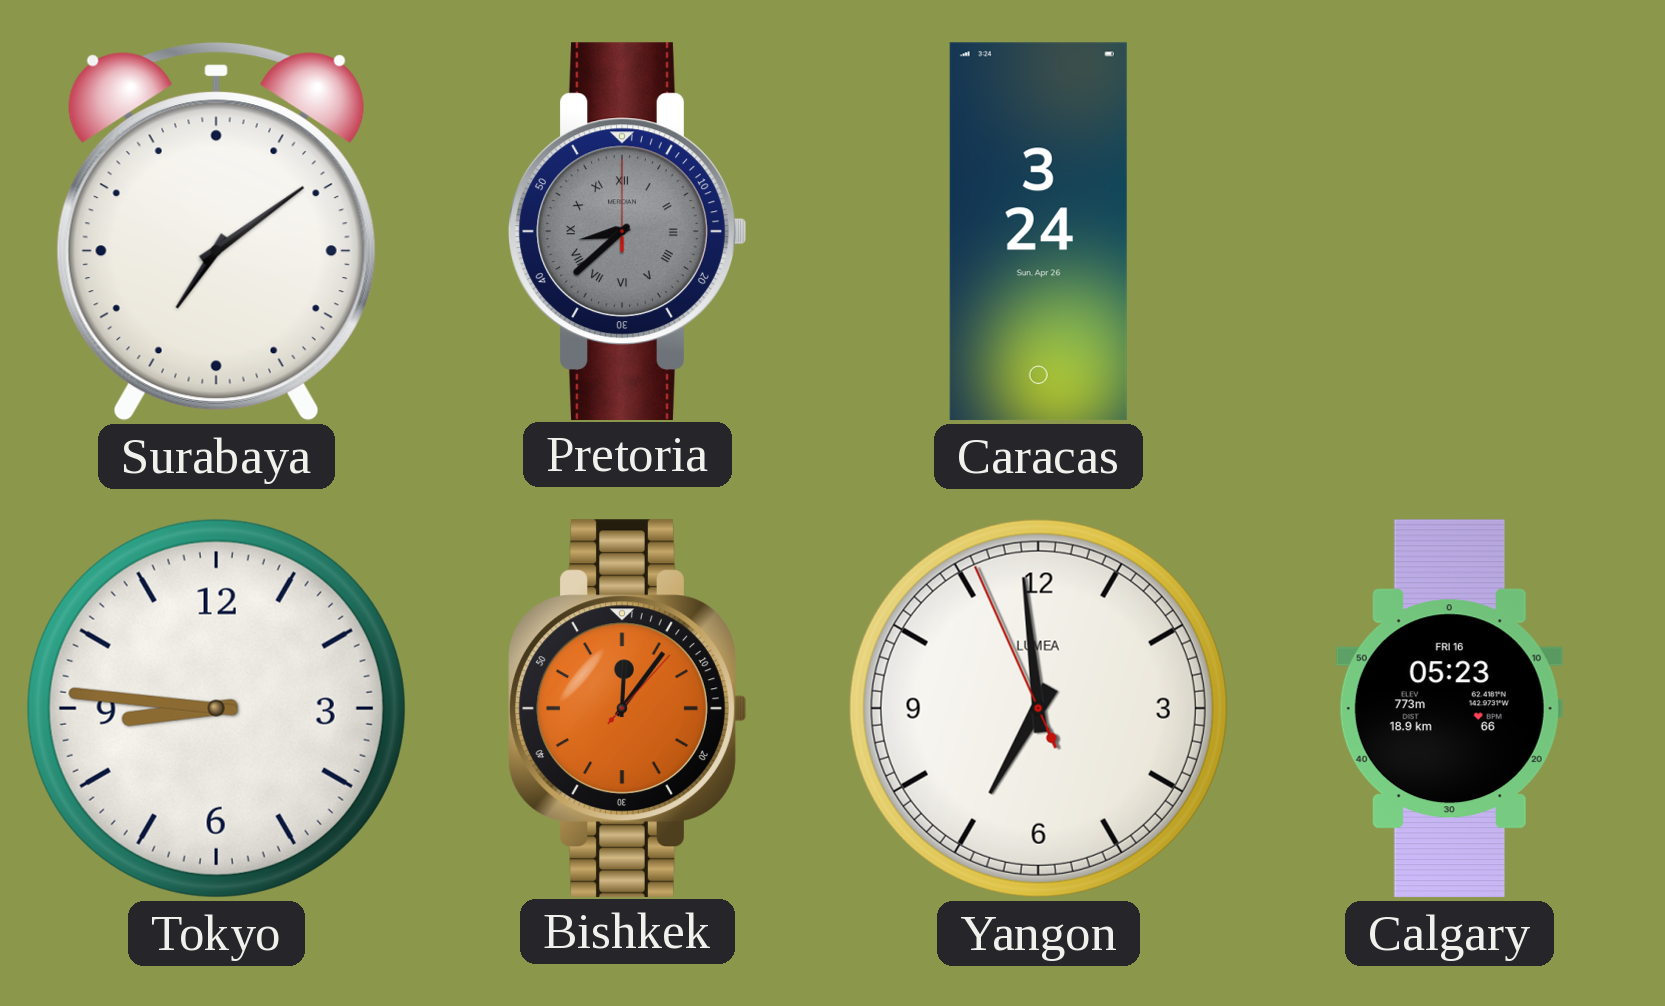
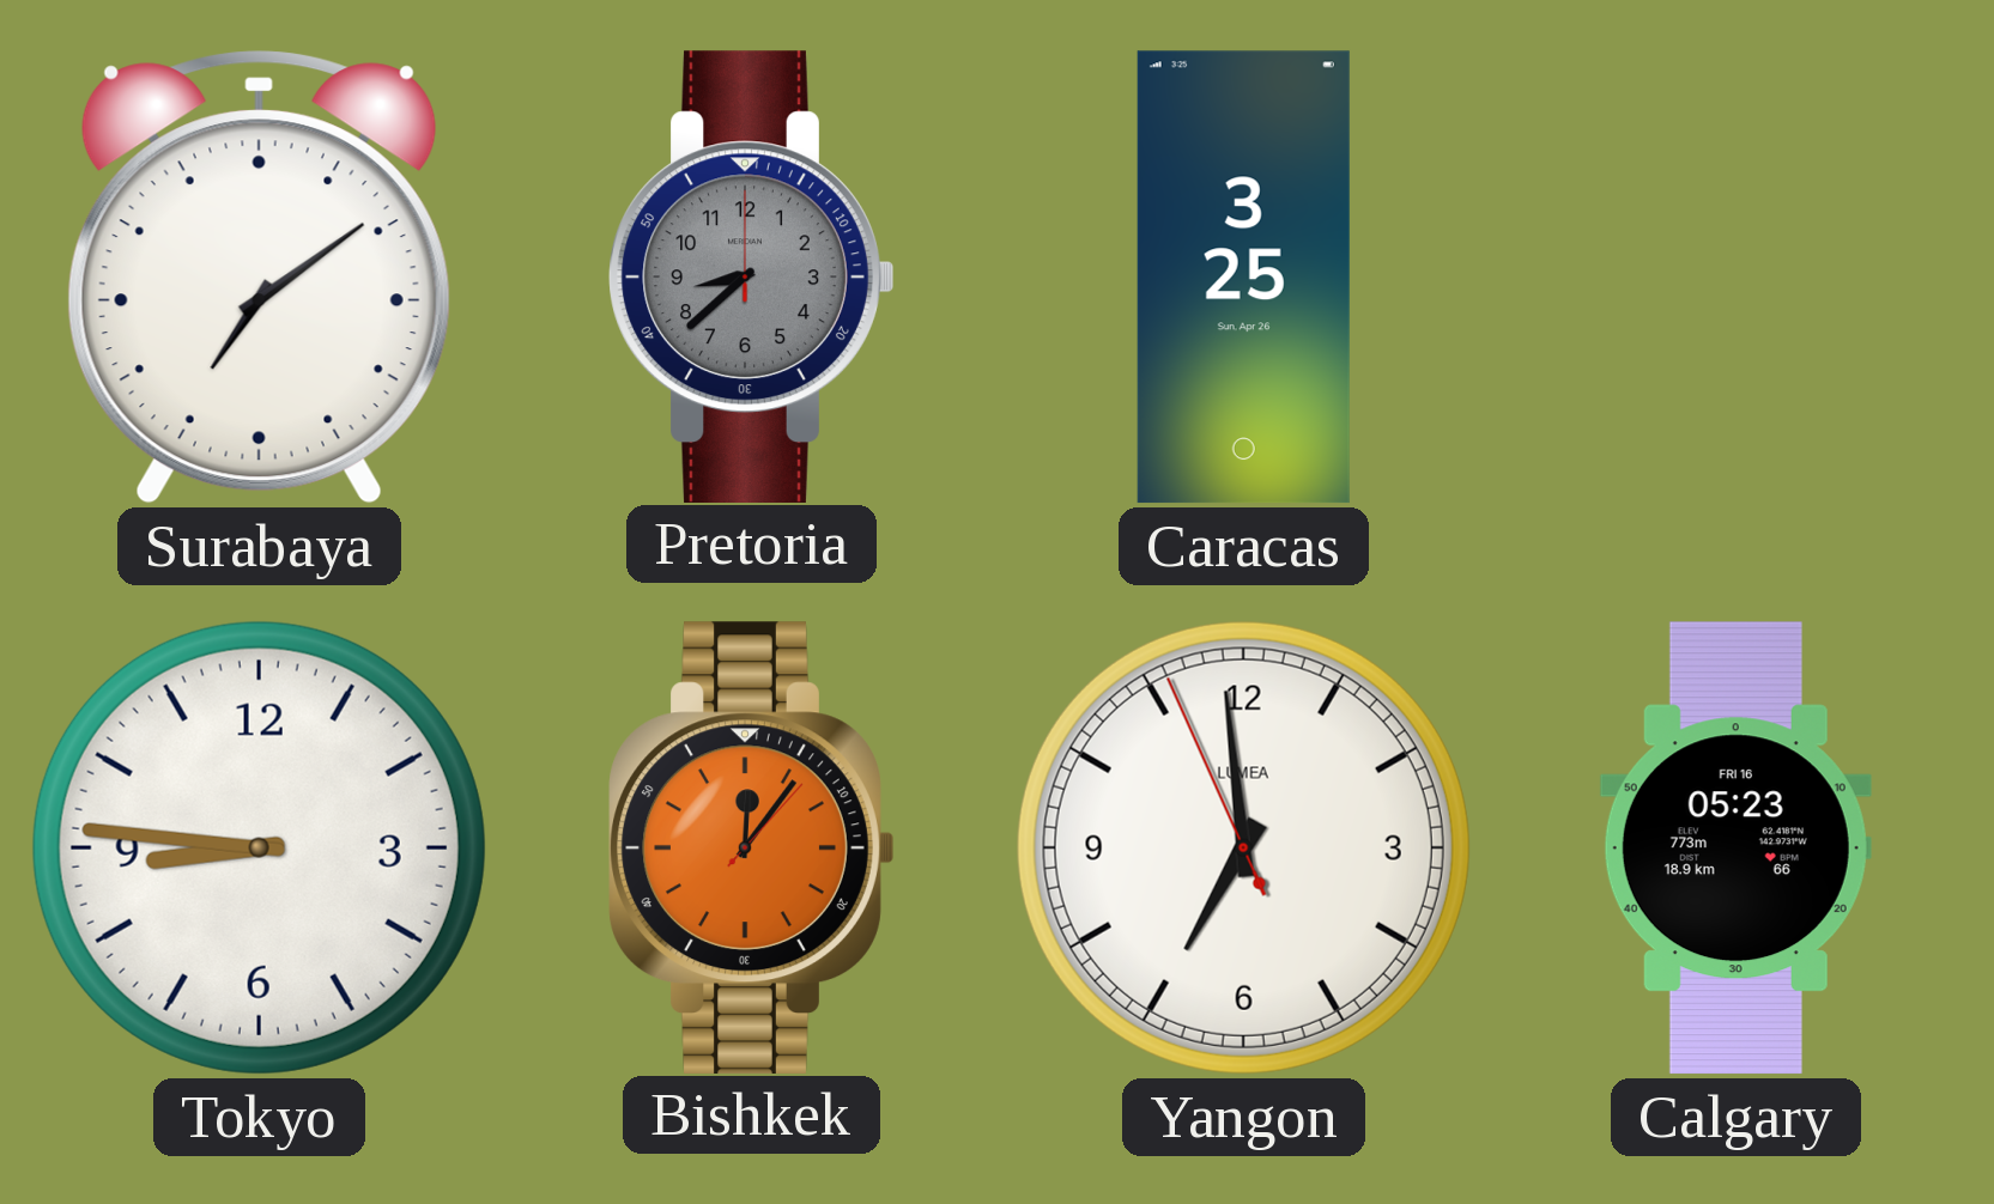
Pretoria numerals: Roman -> Arabic (752, 276)
Caracas: 3:24 -> 3:25 (1243, 278)
